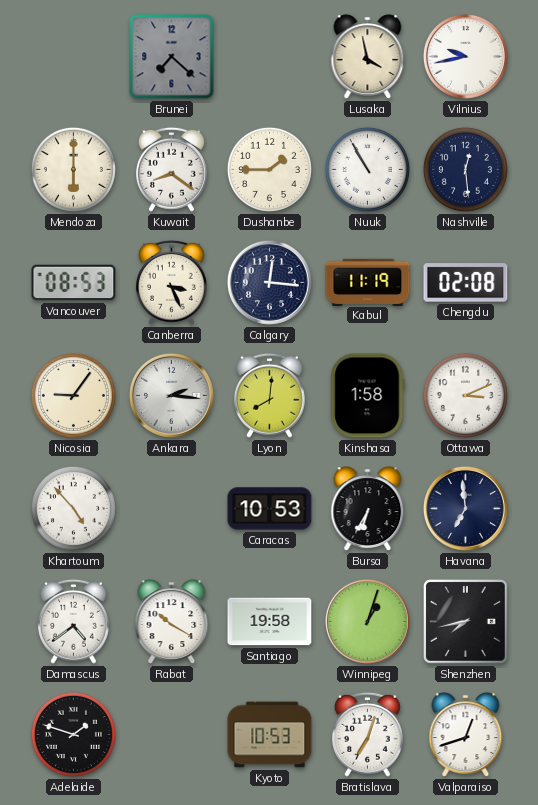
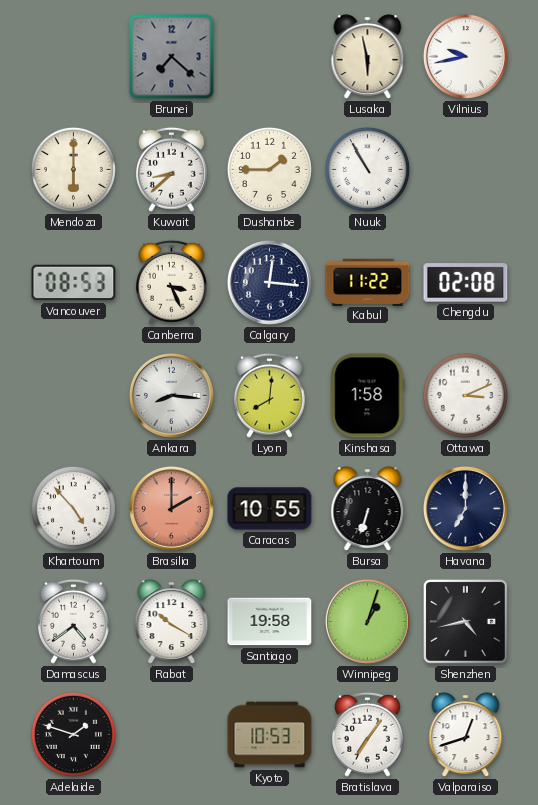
Lusaka: 3:58 -> 5:58 (368, 57)
Kuwait: 8:21 -> 8:38 (171, 169)
Nashville: 12:29 -> none (465, 169)
Kabul: 11:19 -> 11:22 (368, 282)
Nicosia: 9:06 -> none (73, 395)
Ankara: 2:16 -> 8:16 (171, 395)
Brasilia: none -> 2:00 (171, 508)
Caracas: 10:53 -> 10:55 (270, 509)
Bursa: 6:35 -> 6:33 (368, 509)
Havana: 6:59 -> 7:00 (465, 508)
Shenzhen: 7:43 -> 4:43 (465, 621)
Bratislava: 7:03 -> 7:06 (367, 734)
